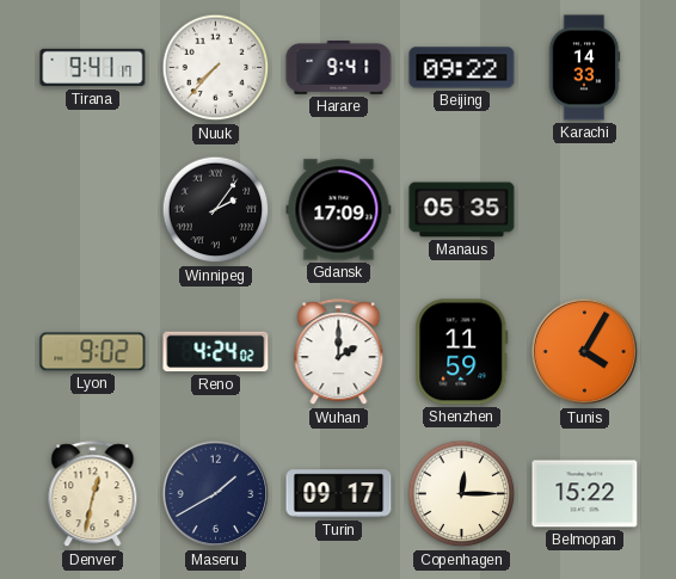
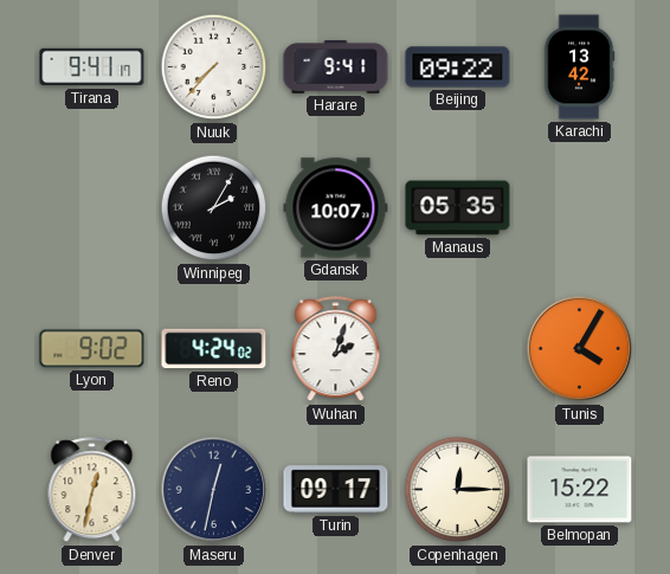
Karachi: 14:33 -> 13:42 (579, 67)
Winnipeg: 2:06 -> 2:05 (214, 208)
Gdansk: 17:09 -> 10:07 (336, 208)
Wuhan: 2:00 -> 2:03 (336, 349)
Shenzhen: 11:59 -> none (462, 352)
Maseru: 1:40 -> 12:32 (214, 490)
